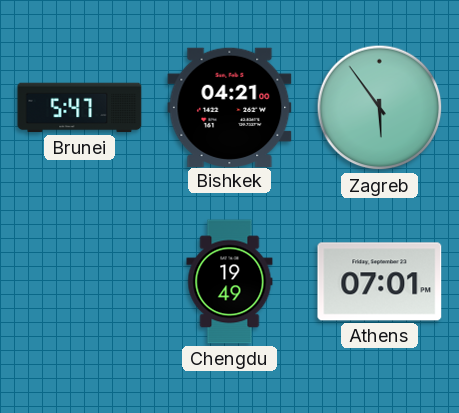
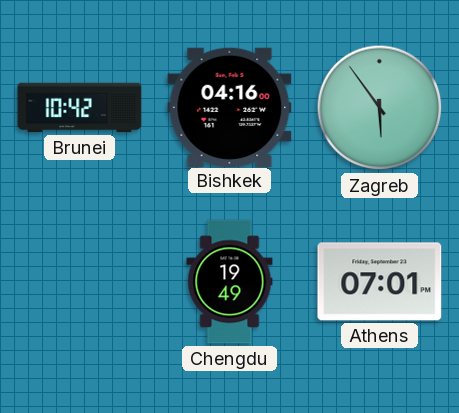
Brunei: 5:47 -> 10:42 (80, 108)
Bishkek: 04:21 -> 04:16 (230, 107)
